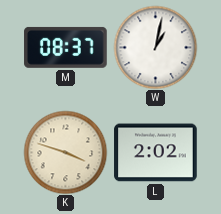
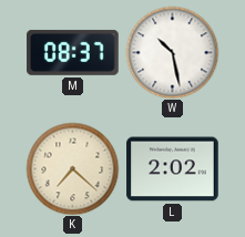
W: 1:02 -> 10:28 (172, 52)
K: 3:48 -> 7:22 (72, 168)
